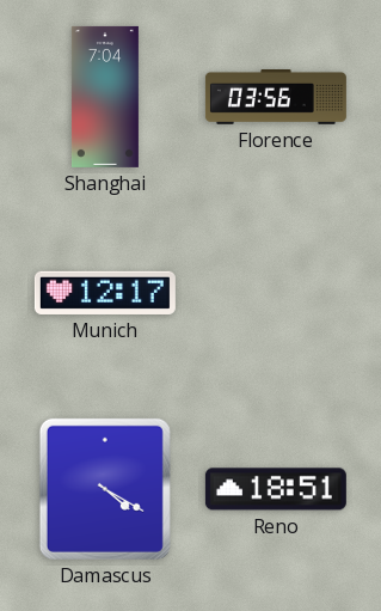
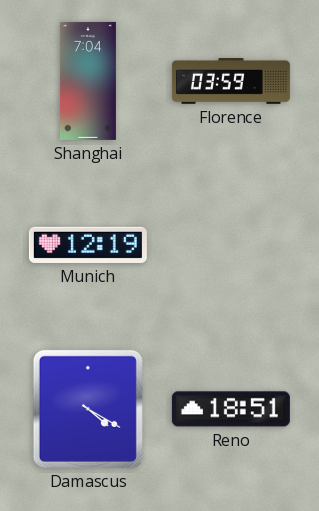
Florence: 03:56 -> 03:59 (231, 82)
Munich: 12:17 -> 12:19 (88, 245)
